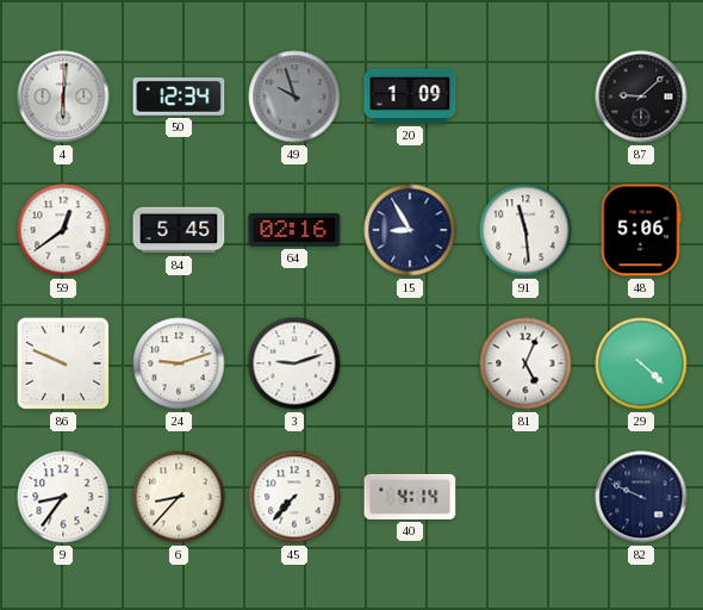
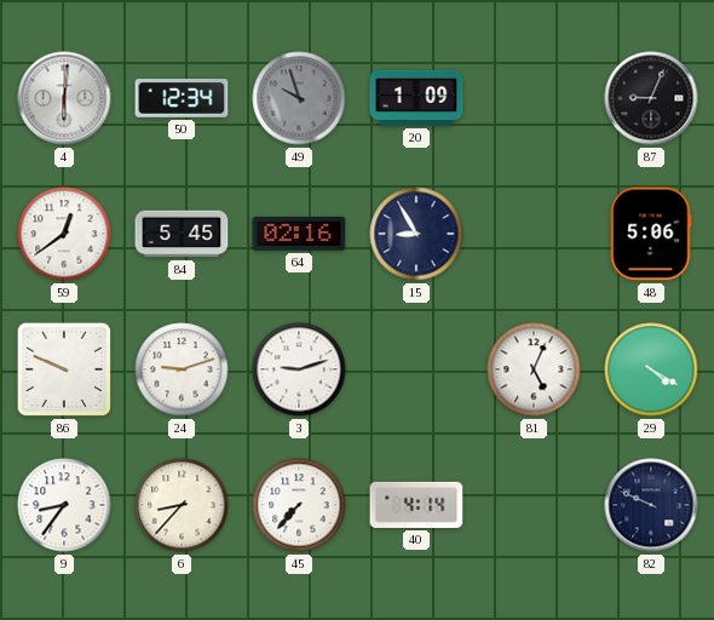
87: 9:08 -> 9:04 (651, 98)
91: 11:29 -> none (525, 230)
29: 4:22 -> 4:20 (651, 369)
